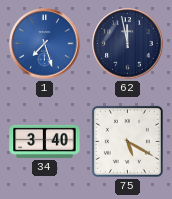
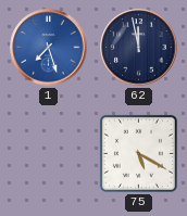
34: 3:40 -> none (45, 141)
